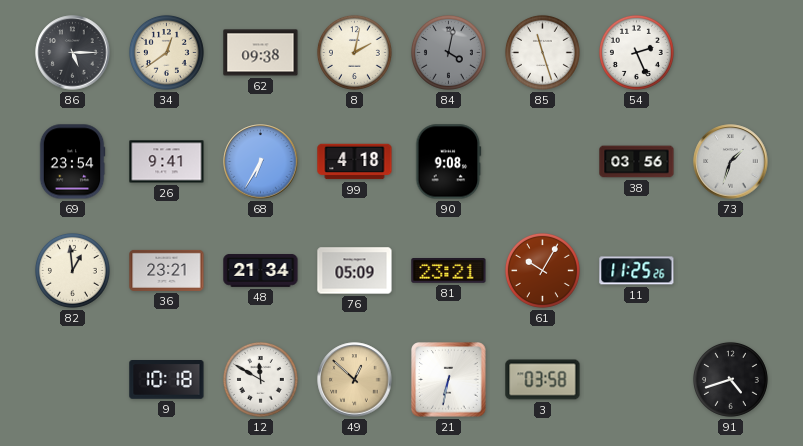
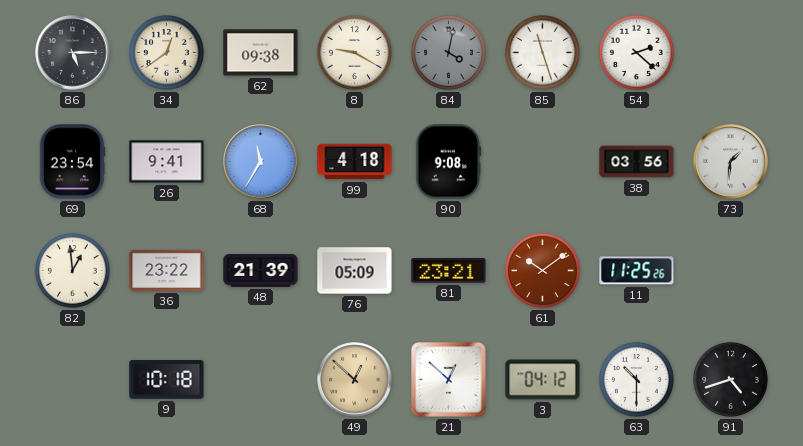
8: 2:02 -> 9:20 (354, 52)
54: 2:26 -> 2:22 (636, 52)
68: 6:35 -> 11:35 (261, 162)
73: 1:33 -> 1:31 (731, 162)
36: 23:21 -> 23:22 (167, 270)
48: 21:34 -> 21:39 (261, 271)
61: 10:05 -> 10:09 (542, 270)
12: 11:50 -> none (260, 379)
21: 6:32 -> 12:52 (449, 380)
3: 03:58 -> 04:12 (543, 380)
63: none -> 10:30 (636, 379)
